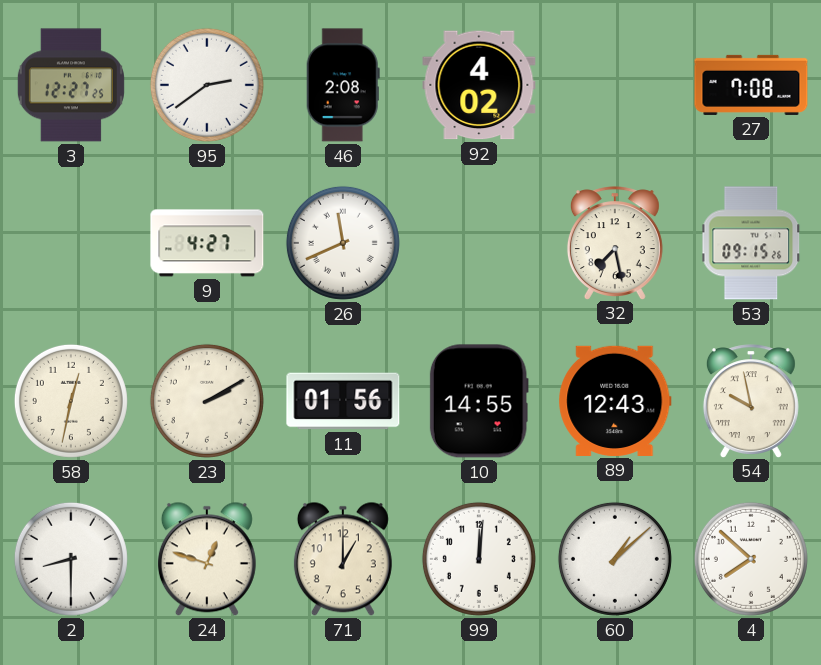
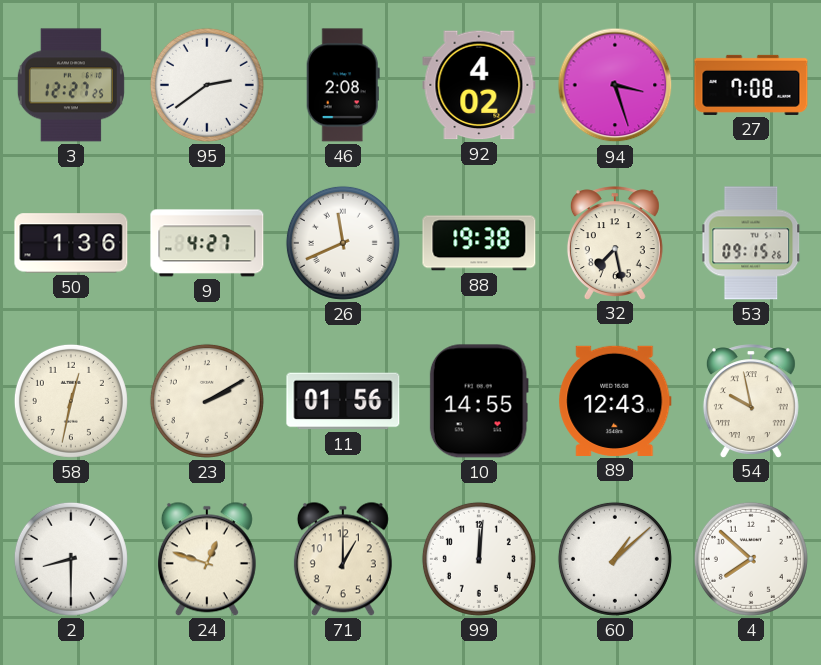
94: none -> 3:27 (615, 85)
50: none -> 1:36 (71, 243)
88: none -> 19:38 (479, 243)
